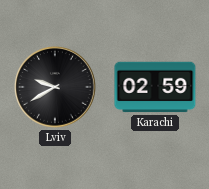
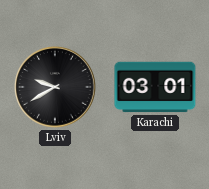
Karachi: 02:59 -> 03:01 (155, 87)
